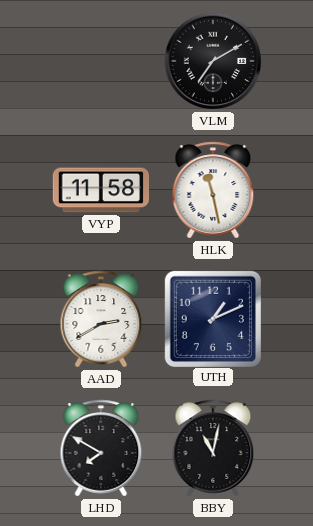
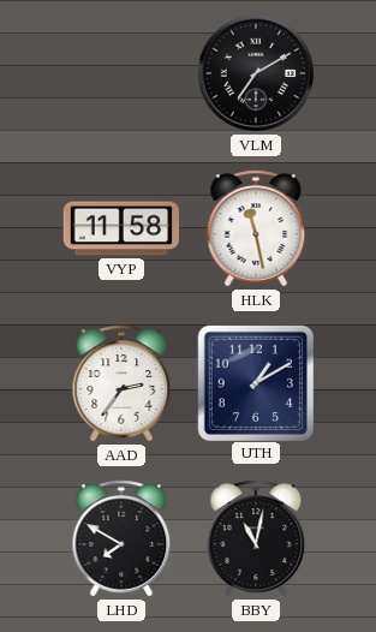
AAD: 2:40 -> 2:36 (121, 383)
UTH: 1:11 -> 1:10 (255, 382)
